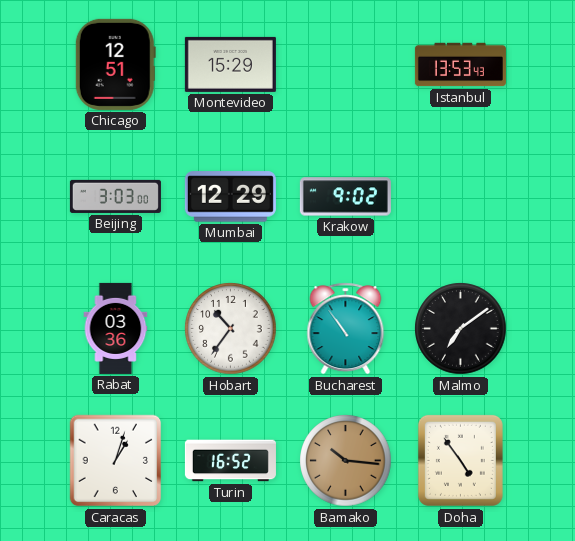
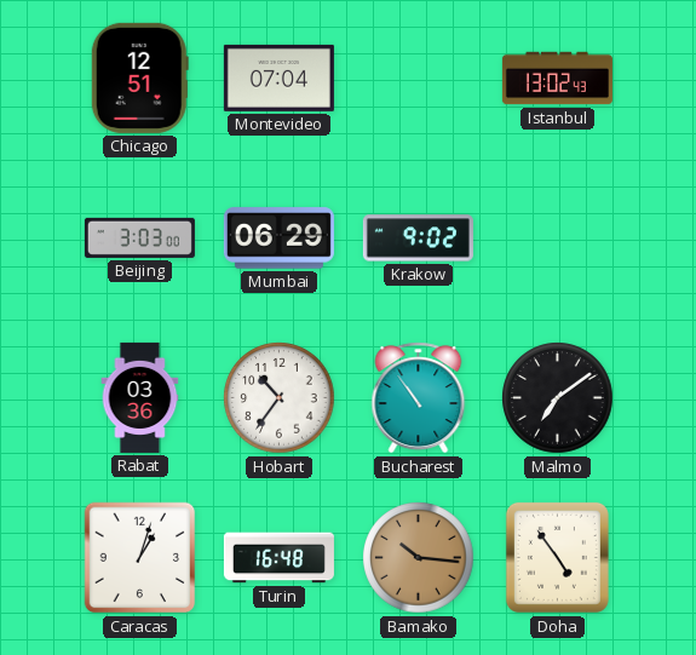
Montevideo: 15:29 -> 07:04 (278, 77)
Istanbul: 13:53 -> 13:02 (557, 79)
Mumbai: 12:29 -> 06:29 (278, 239)
Turin: 16:52 -> 16:48 (278, 558)
